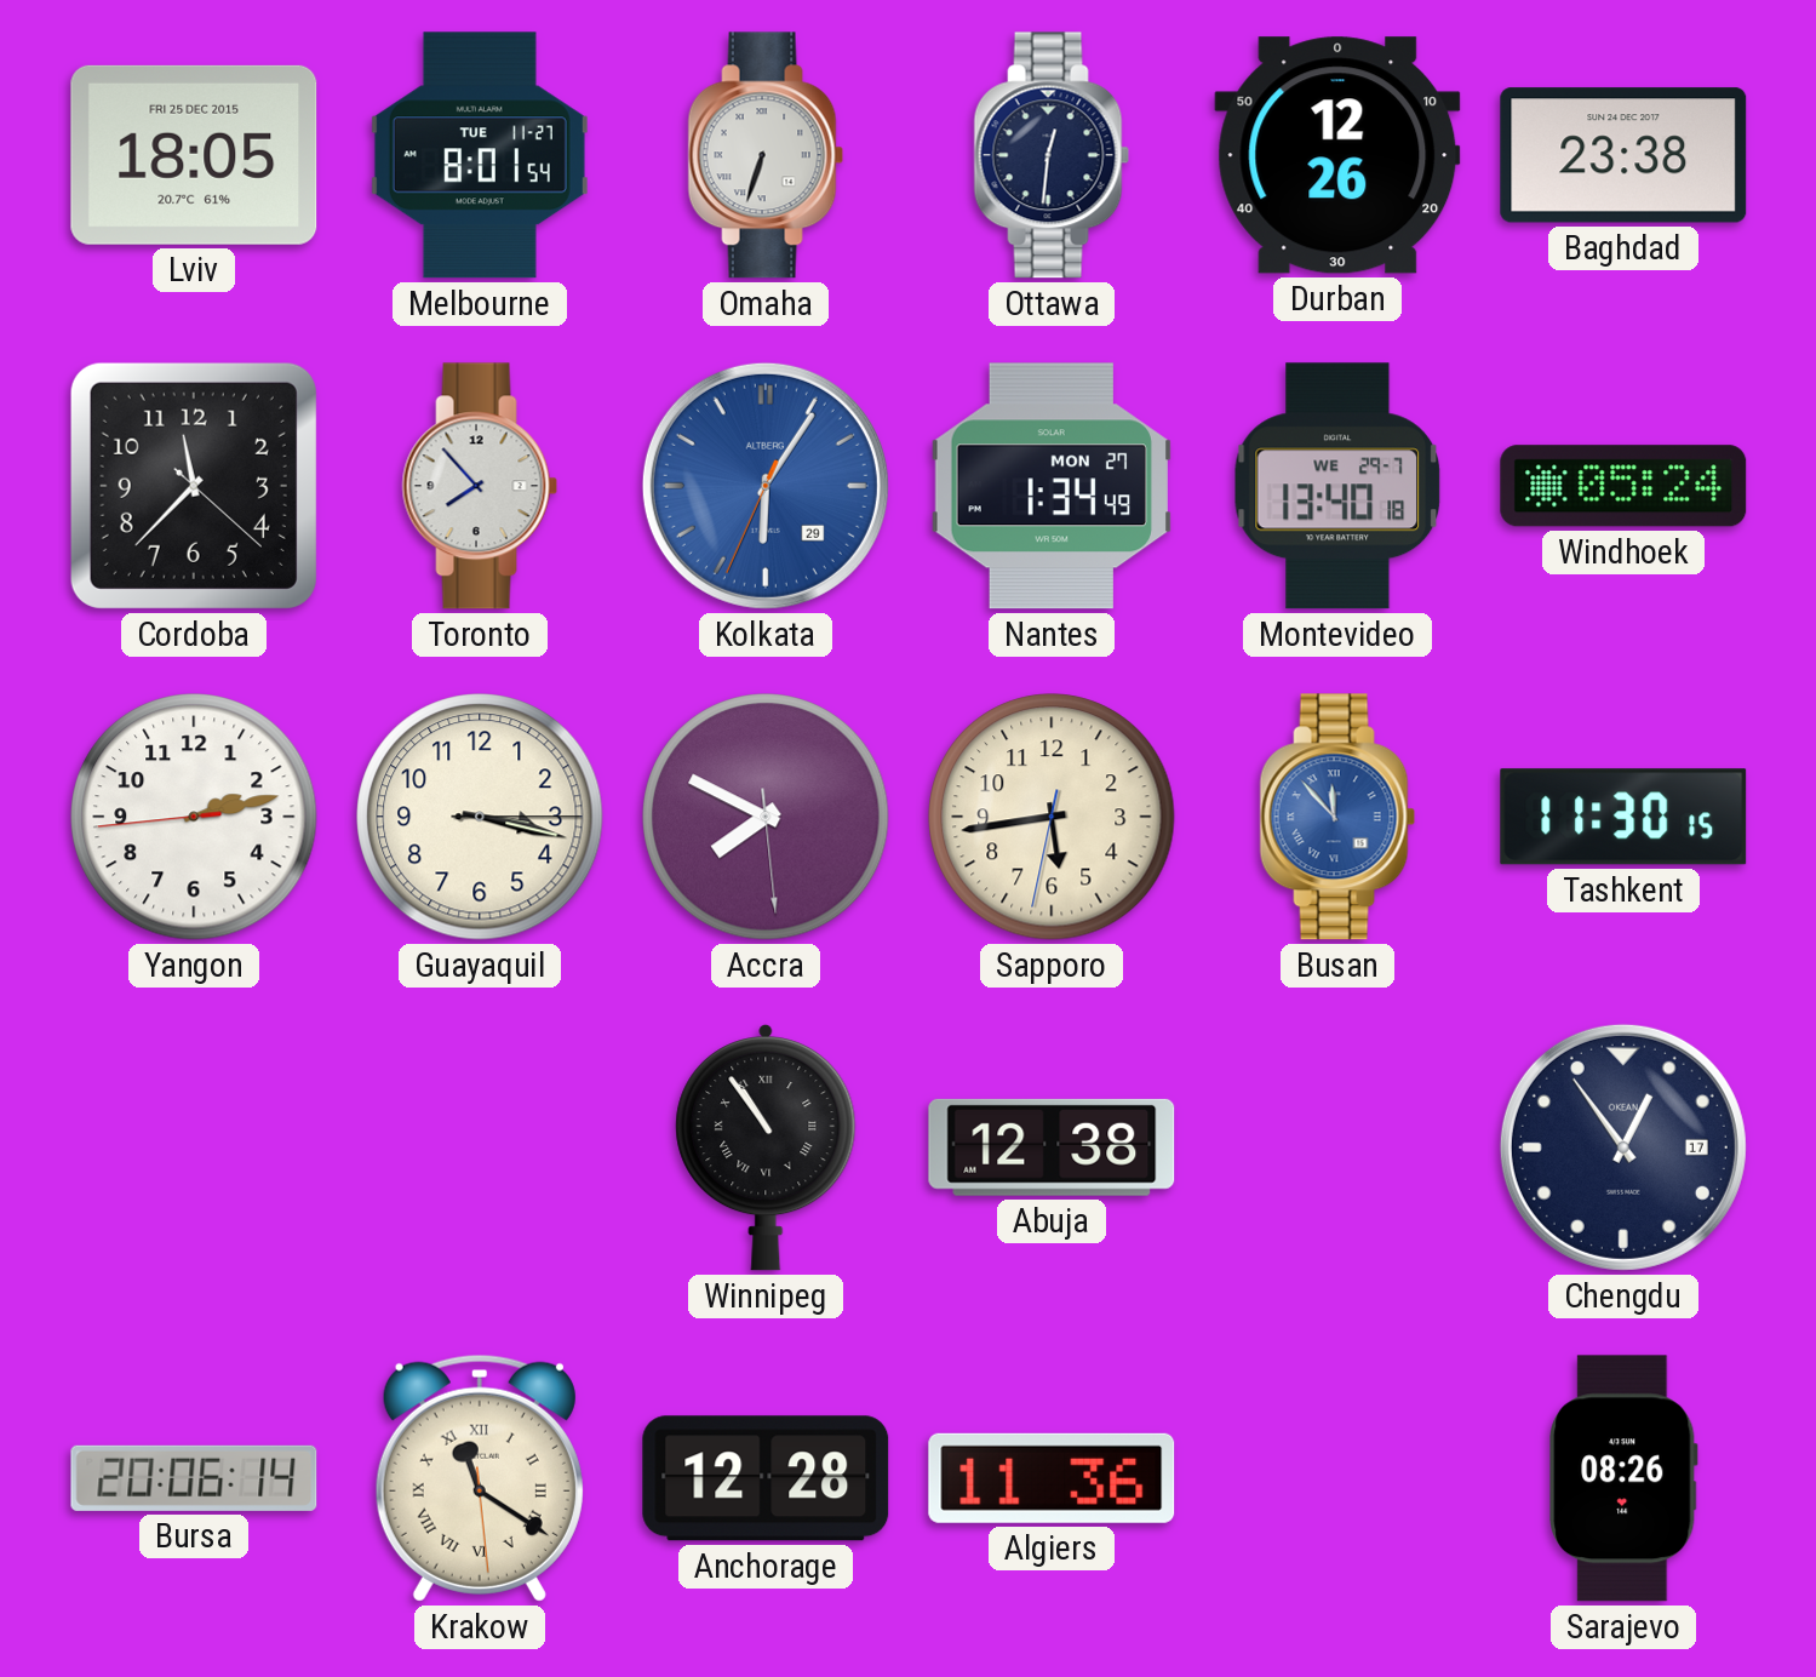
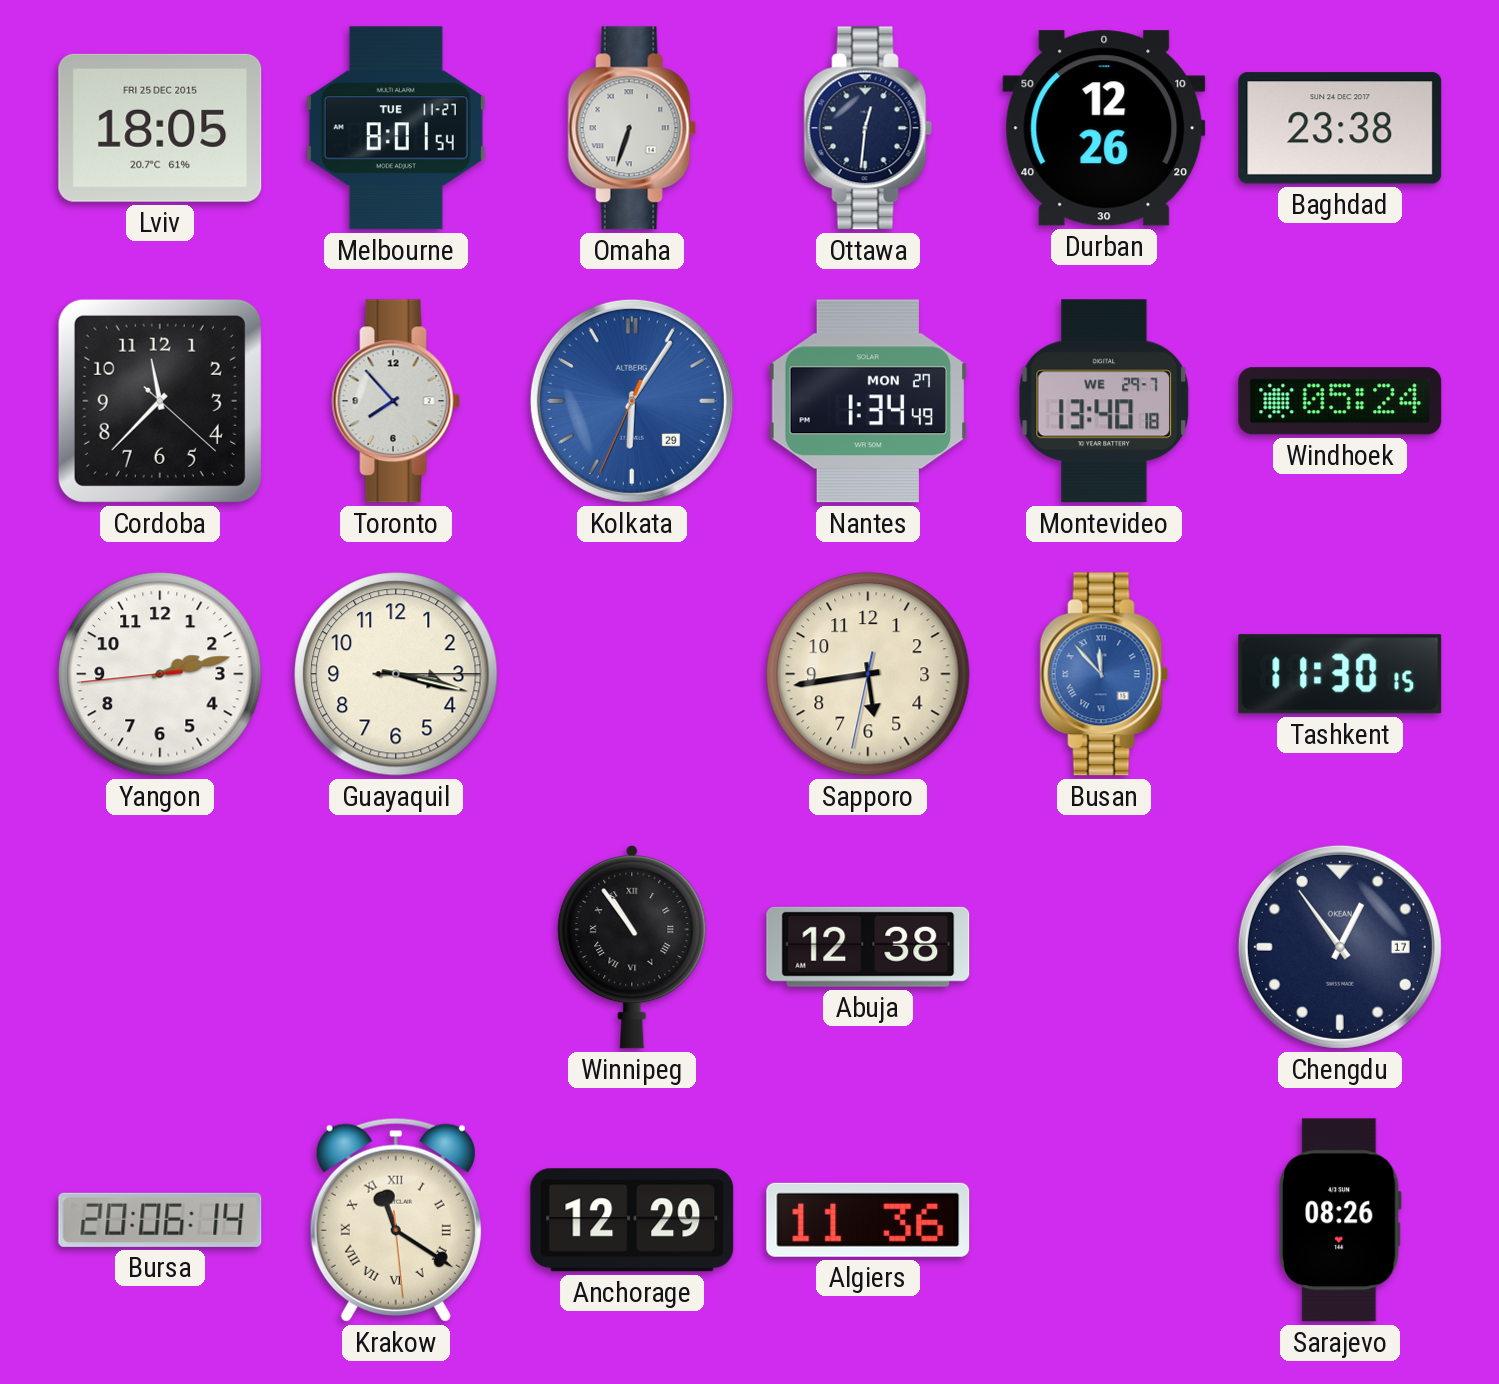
Accra: 7:49 -> none (766, 817)
Anchorage: 12:28 -> 12:29 (632, 1220)
